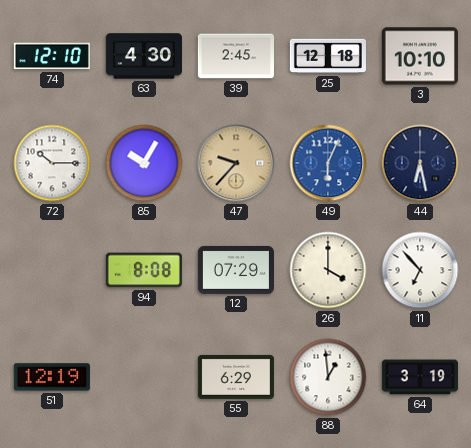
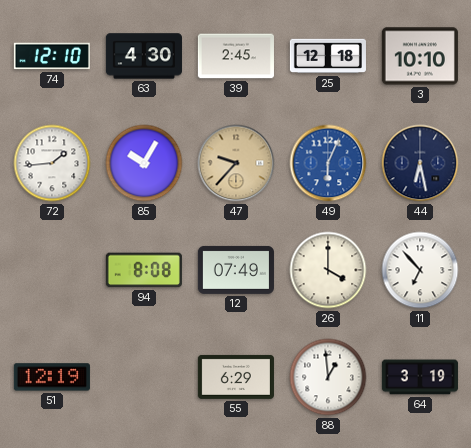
72: 10:15 -> 1:44 (52, 163)
12: 07:29 -> 07:49 (236, 270)
